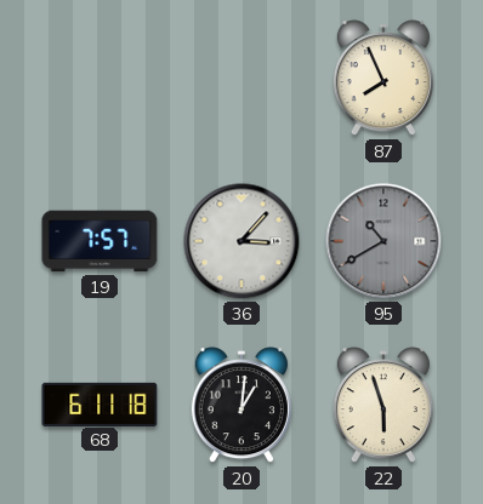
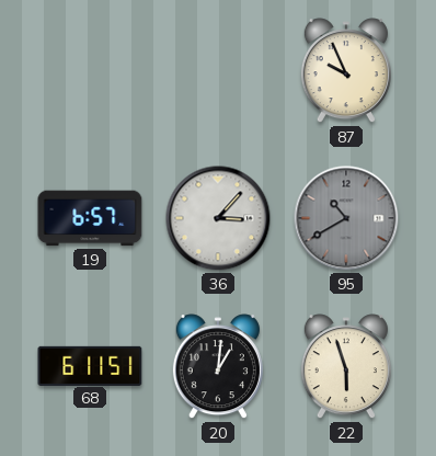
87: 7:56 -> 9:56 (346, 71)
19: 7:57 -> 6:57 (90, 218)
68: 6:11:18 -> 6:11:51 (90, 365)
